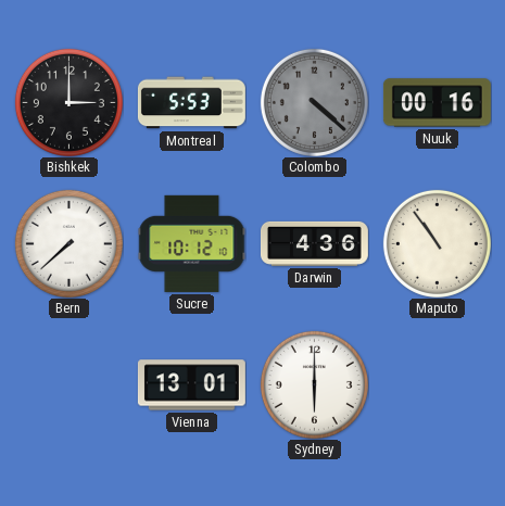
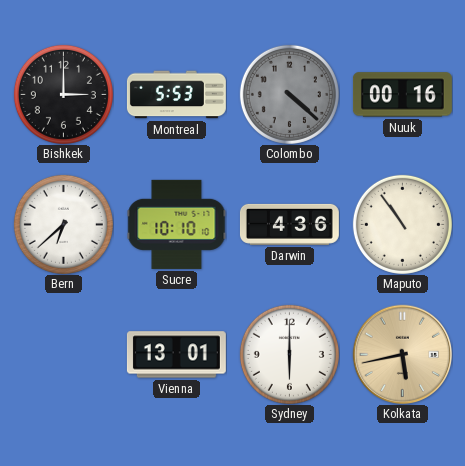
Bern: 7:38 -> 6:38 (63, 224)
Sucre: 10:12 -> 10:10 (176, 224)
Kolkata: none -> 5:43 (402, 354)
